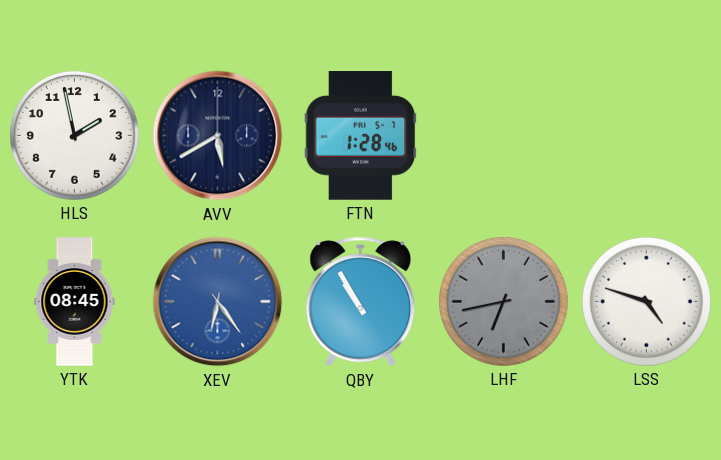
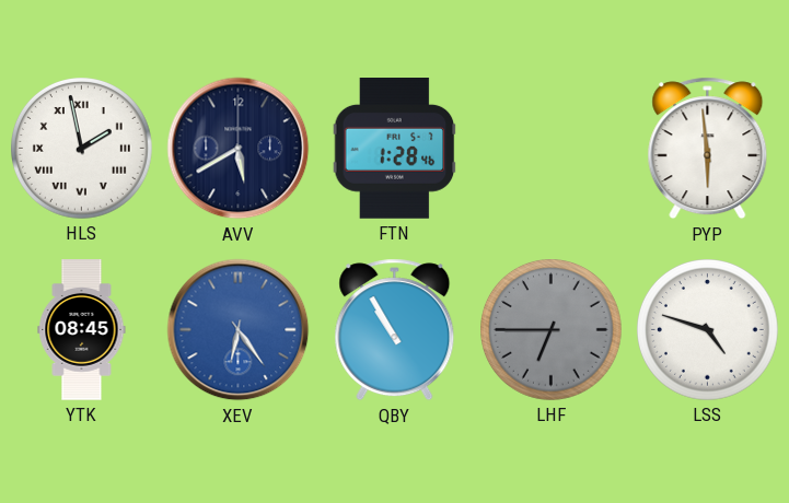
HLS numerals: Arabic -> Roman (82, 149)
PYP: none -> 5:59 (708, 149)
LHF: 6:43 -> 6:45 (552, 330)
